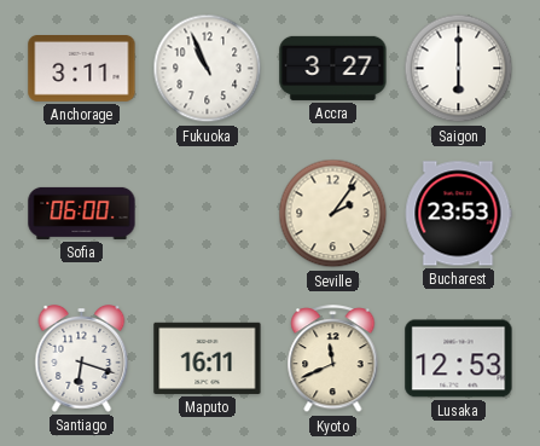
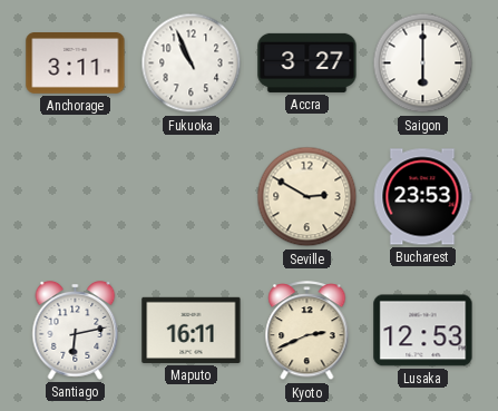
Sofia: 06:00 -> none (82, 213)
Seville: 2:06 -> 2:50 (307, 197)
Santiago: 6:18 -> 6:13 (76, 331)
Kyoto: 11:41 -> 2:41 (307, 332)
